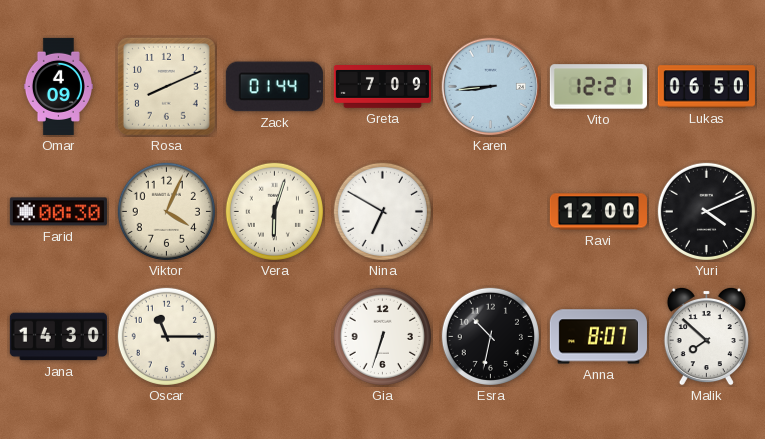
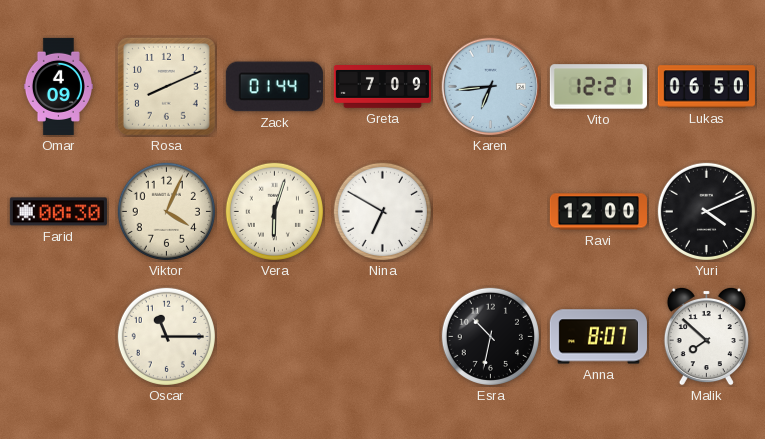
Karen: 8:44 -> 6:44 (491, 87)
Jana: 14:30 -> none (58, 337)
Gia: 6:33 -> none (382, 336)
